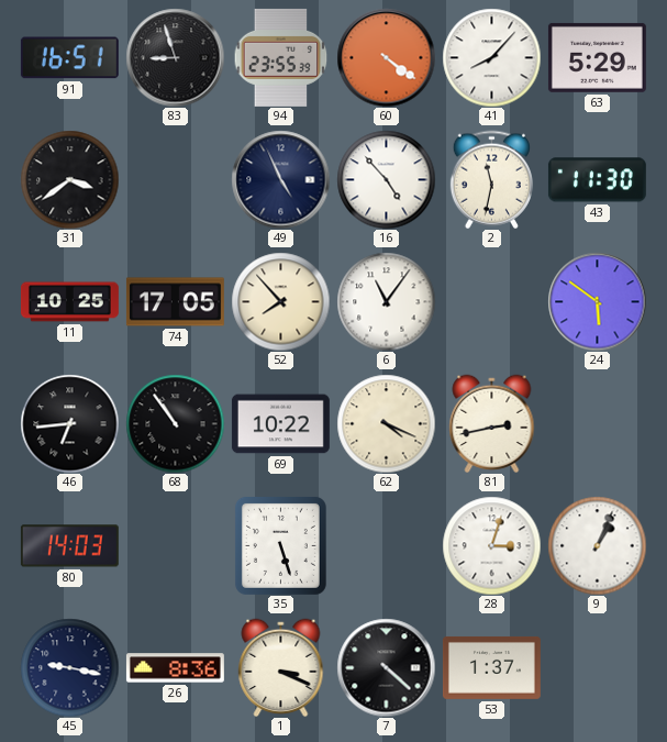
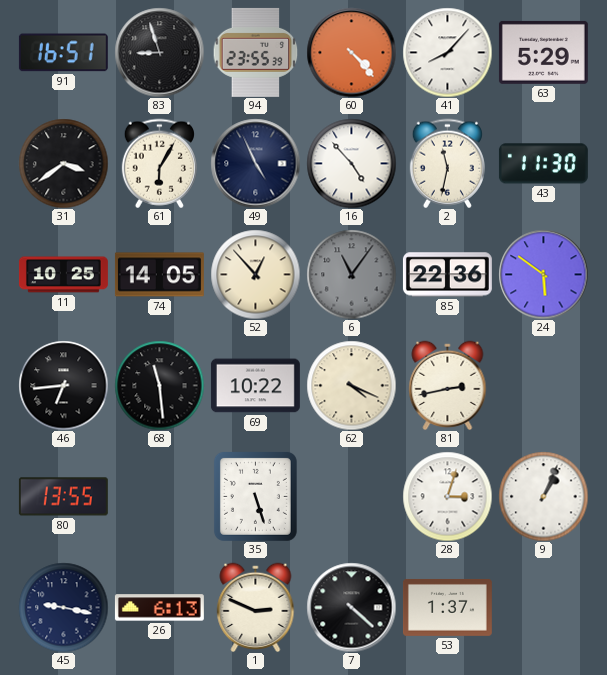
60: 4:21 -> 4:23 (351, 52)
61: none -> 6:05 (159, 163)
74: 17:05 -> 14:05 (159, 275)
52: 7:53 -> 12:53 (255, 274)
6 dial: white -> grey (351, 274)
85: none -> 22:36 (447, 275)
68: 10:54 -> 11:29 (159, 385)
80: 14:03 -> 13:55 (63, 497)
26: 8:36 -> 6:13 (159, 608)
1: 3:19 -> 2:49 (256, 607)
